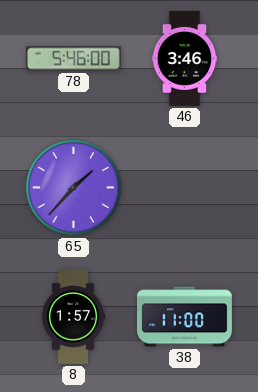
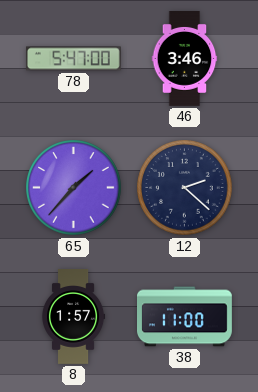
78: 5:46 -> 5:47 (73, 59)
12: none -> 2:22 (185, 188)
